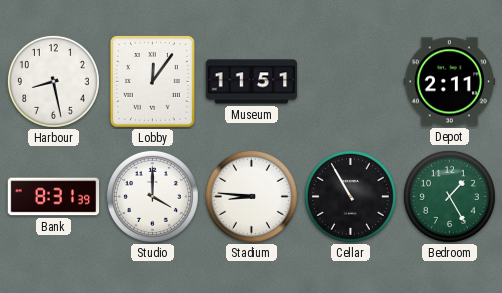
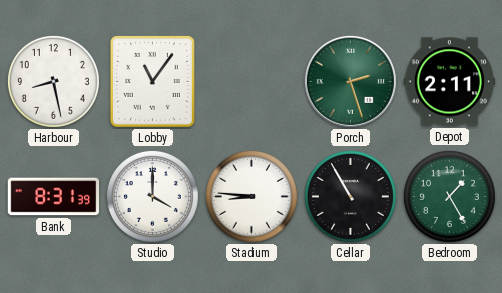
Lobby: 12:06 -> 11:06 (152, 81)
Museum: 11:51 -> none (252, 82)
Porch: none -> 2:27 (350, 81)
